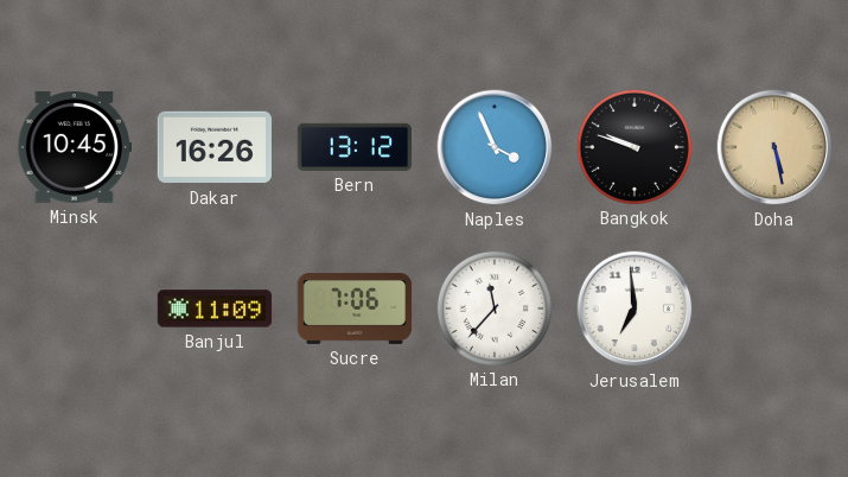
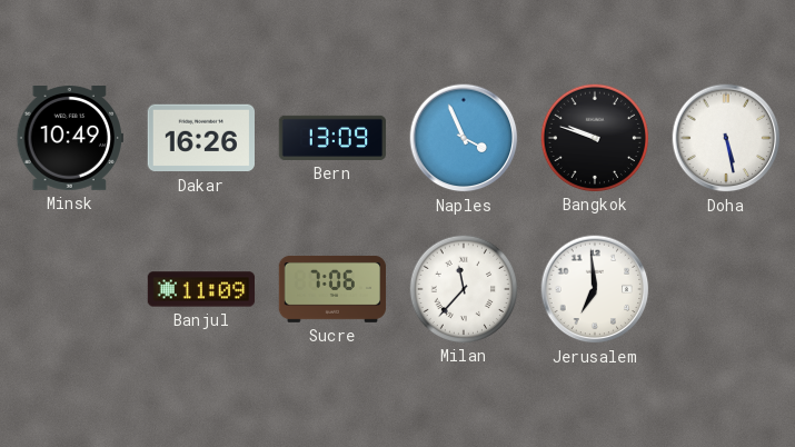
Minsk: 10:45 -> 10:49 (69, 139)
Bern: 13:12 -> 13:09 (332, 138)
Doha dial: champagne -> white (726, 138)
